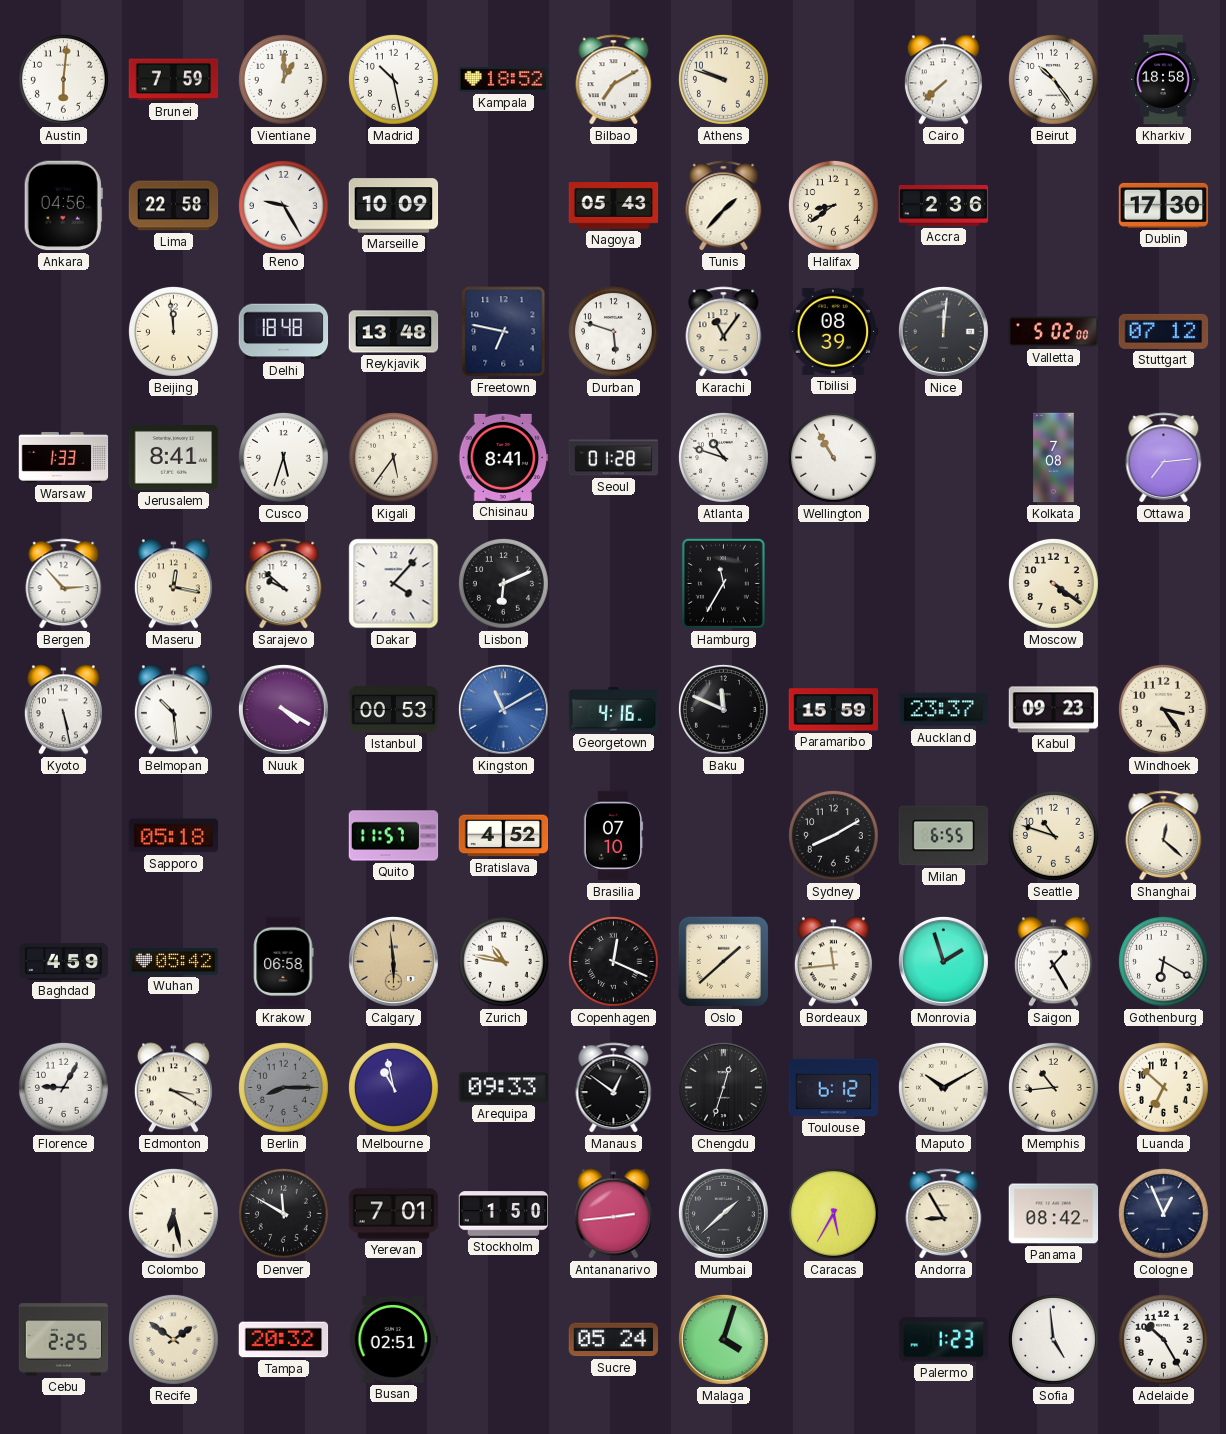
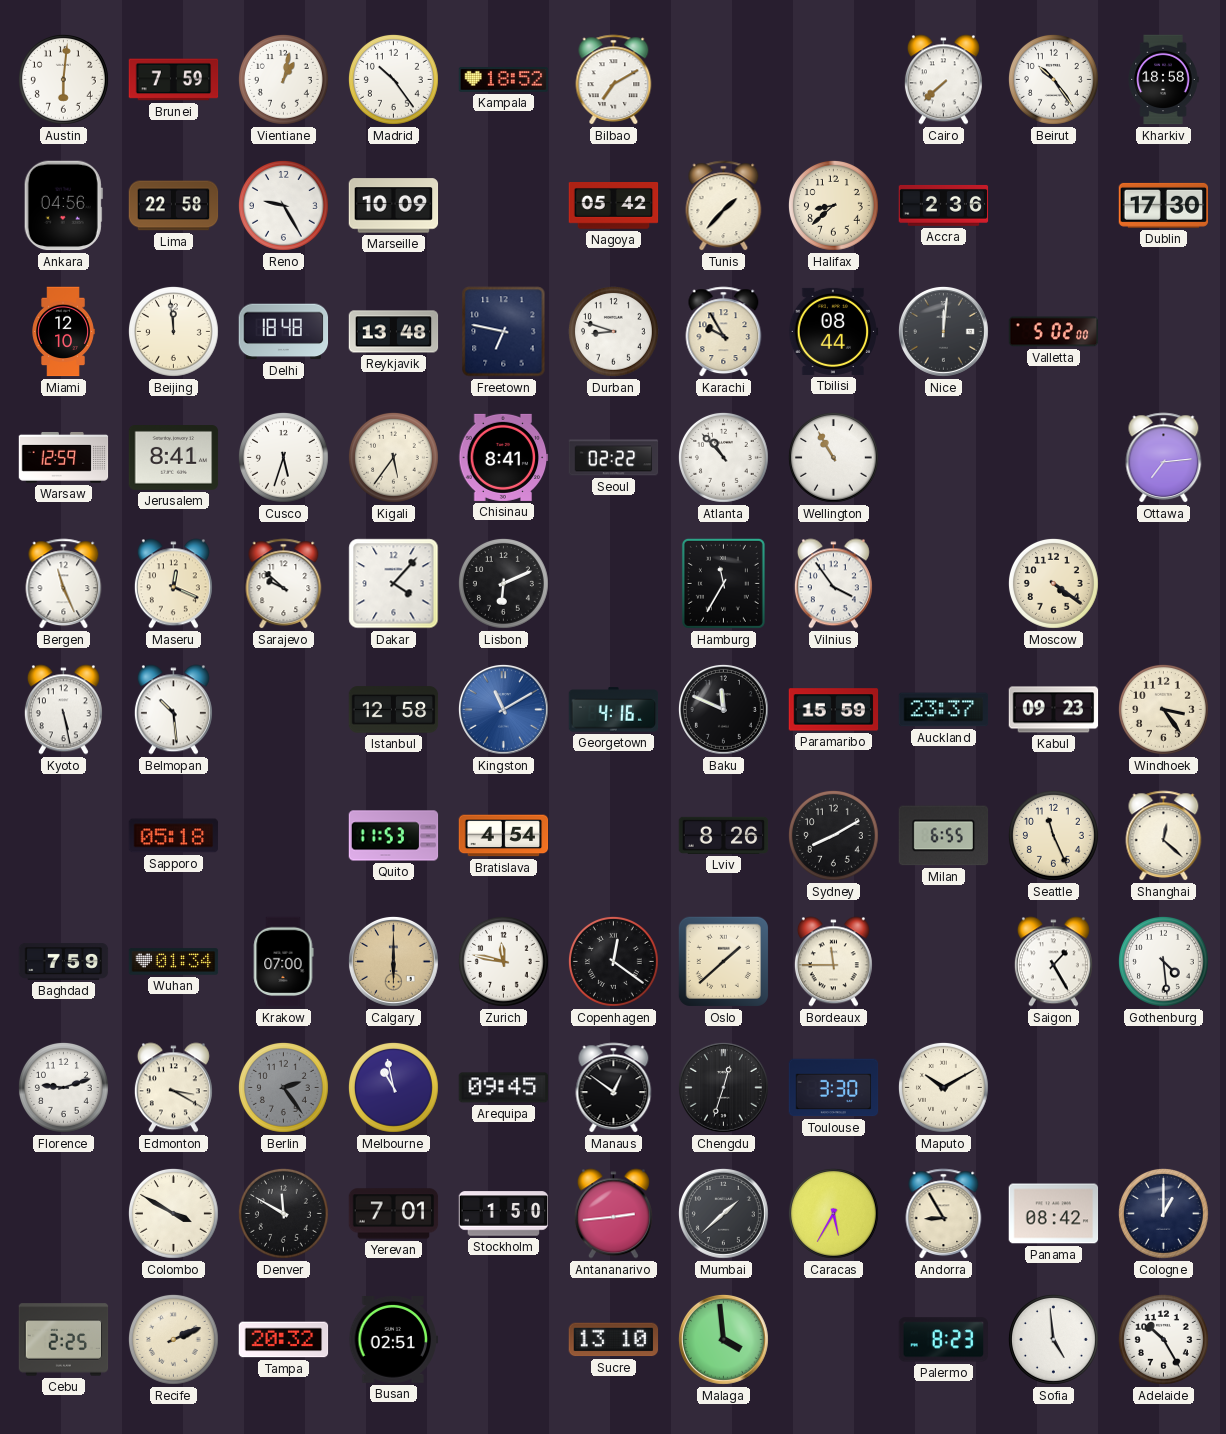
Vientiane: 1:00 -> 1:02 (283, 79)
Madrid: 10:28 -> 10:24 (393, 79)
Athens: 9:48 -> none (723, 79)
Nagoya: 05:43 -> 05:42 (614, 206)
Halifax: 8:39 -> 8:38 (833, 205)
Miami: none -> 12:10 (63, 332)
Durban: 5:48 -> 8:48 (613, 331)
Karachi: 11:06 -> 9:55 (724, 332)
Tbilisi: 08:39 -> 08:44 (834, 331)
Stuttgart: 07:12 -> none (1164, 331)
Warsaw: 1:33 -> 12:59 (64, 457)
Seoul: 01:28 -> 02:22 (614, 458)
Atlanta: 10:48 -> 10:53 (723, 457)
Kolkata: 7:08 -> none (1054, 458)
Bergen: 2:53 -> 11:26 (64, 584)
Maseru: 12:17 -> 12:19 (173, 584)
Vilnius: none -> 3:54 (833, 584)
Nuuk: 4:20 -> none (283, 709)
Istanbul: 00:53 -> 12:58 (394, 710)
Quito: 11:57 -> 11:53 (394, 836)
Bratislava: 4:52 -> 4:54 (504, 836)
Brasilia: 07:10 -> none (613, 836)
Lviv: none -> 8:26 (724, 835)
Seattle: 10:48 -> 11:26 (1053, 835)
Baghdad: 4:59 -> 7:59 (64, 961)
Wuhan: 05:42 -> 01:34 (174, 962)
Krakow: 06:58 -> 07:00 (283, 962)
Calgary: 5:59 -> 6:00 (393, 961)
Zurich: 10:47 -> 11:47 (503, 961)
Copenhagen: 12:19 -> 12:21 (613, 961)
Bordeaux: 11:44 -> 11:45 (833, 962)
Monrovia: 1:57 -> none (943, 961)
Gothenburg: 6:20 -> 4:29 (1163, 961)
Florence: 9:05 -> 9:12 (63, 1087)
Berlin: 8:15 -> 2:24 (283, 1087)
Arequipa: 09:33 -> 09:45 (504, 1088)
Toulouse: 6:12 -> 3:30 (834, 1088)
Memphis: 10:44 -> none (1053, 1087)
Luanda: 6:52 -> none (1163, 1087)
Colombo: 6:28 -> 3:50 (173, 1213)
Cologne: 12:56 -> 1:00 (1163, 1213)
Recife: 1:51 -> 2:11 (173, 1339)
Sucre: 05:24 -> 13:10 (614, 1340)
Malaga: 4:03 -> 3:59 (723, 1339)
Palermo: 1:23 -> 8:23 (943, 1340)
